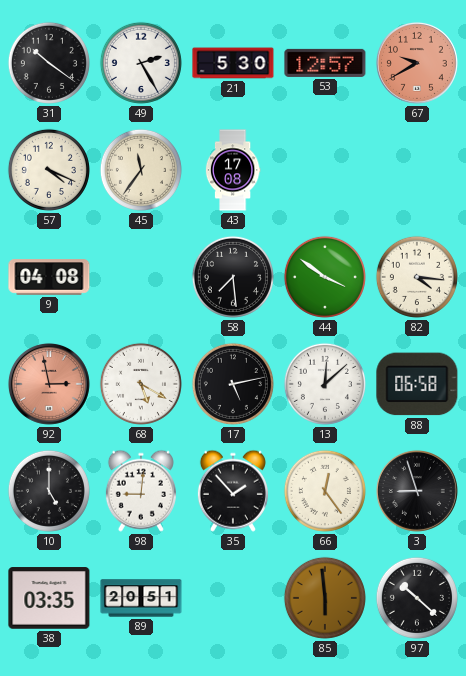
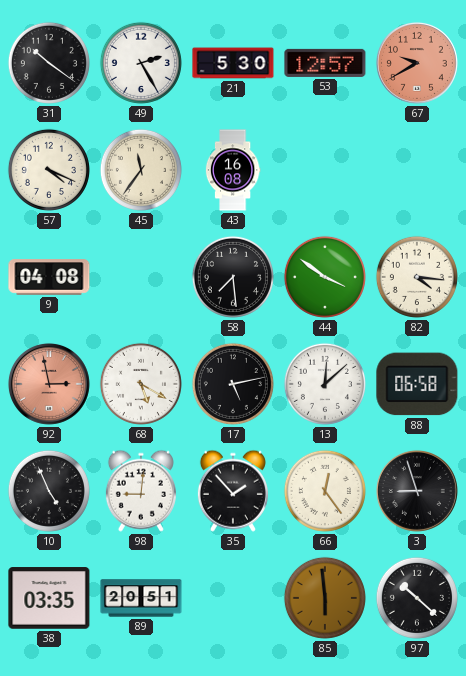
43: 17:08 -> 16:08 (233, 170)
10: 5:00 -> 4:56 (49, 491)
